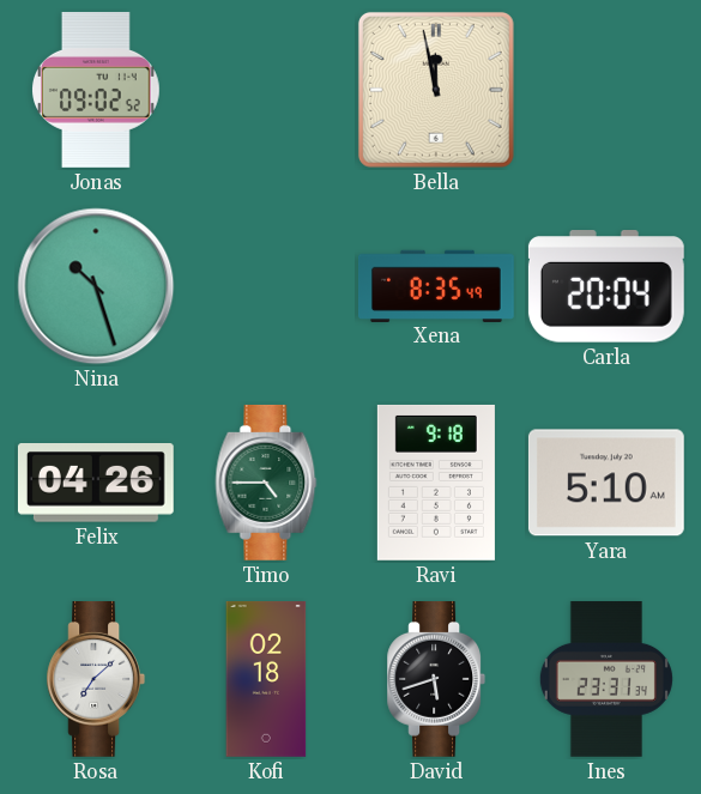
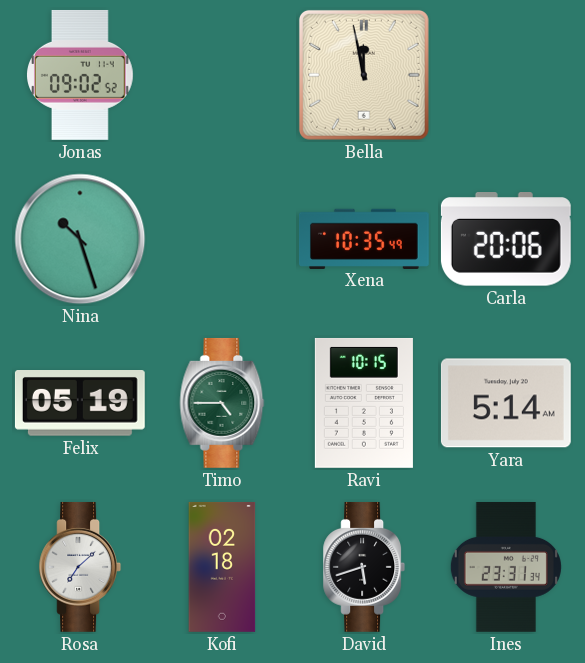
Xena: 8:35 -> 10:35 (364, 238)
Carla: 20:04 -> 20:06 (506, 239)
Felix: 04:26 -> 05:19 (80, 404)
Ravi: 9:18 -> 10:15 (364, 403)
Yara: 5:10 -> 5:14 (506, 403)
